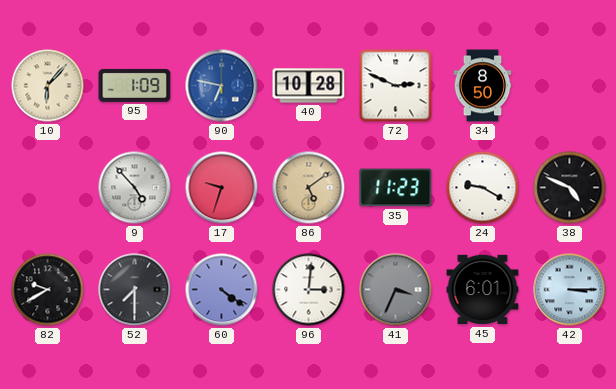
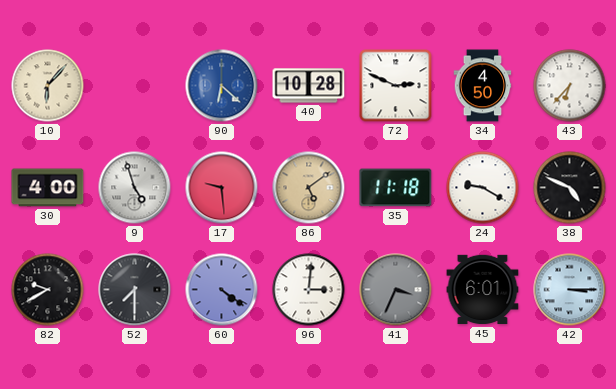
95: 1:09 -> none (135, 85)
90: 6:47 -> 6:22 (222, 86)
34: 8:50 -> 4:50 (483, 86)
43: none -> 6:37 (570, 86)
30: none -> 4:00 (48, 188)
9: 4:53 -> 4:57 (135, 188)
17: 9:33 -> 9:29 (222, 188)
35: 11:23 -> 11:18 (396, 188)
